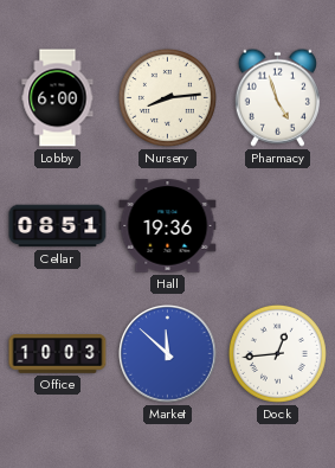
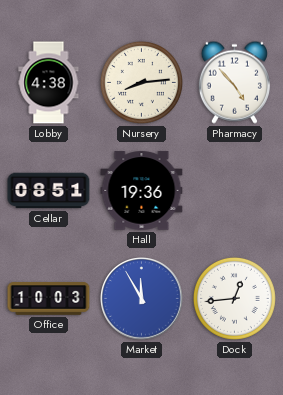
Lobby: 6:00 -> 4:38 (49, 83)
Pharmacy: 4:57 -> 4:53 (234, 82)
Market: 11:52 -> 11:55 (142, 299)
